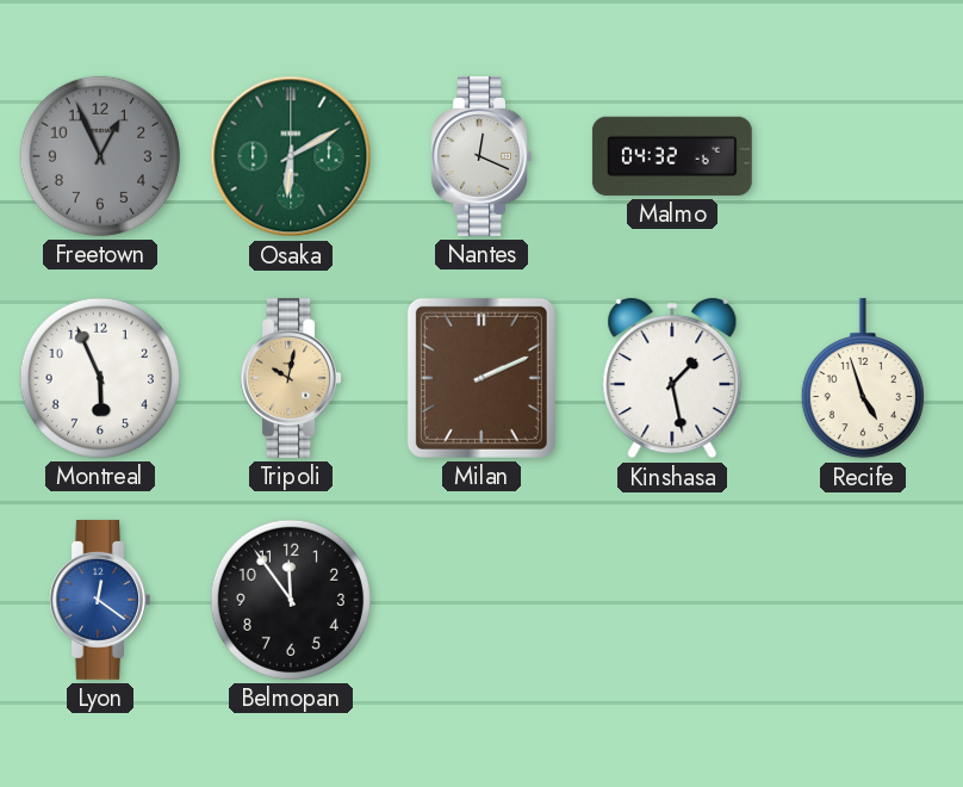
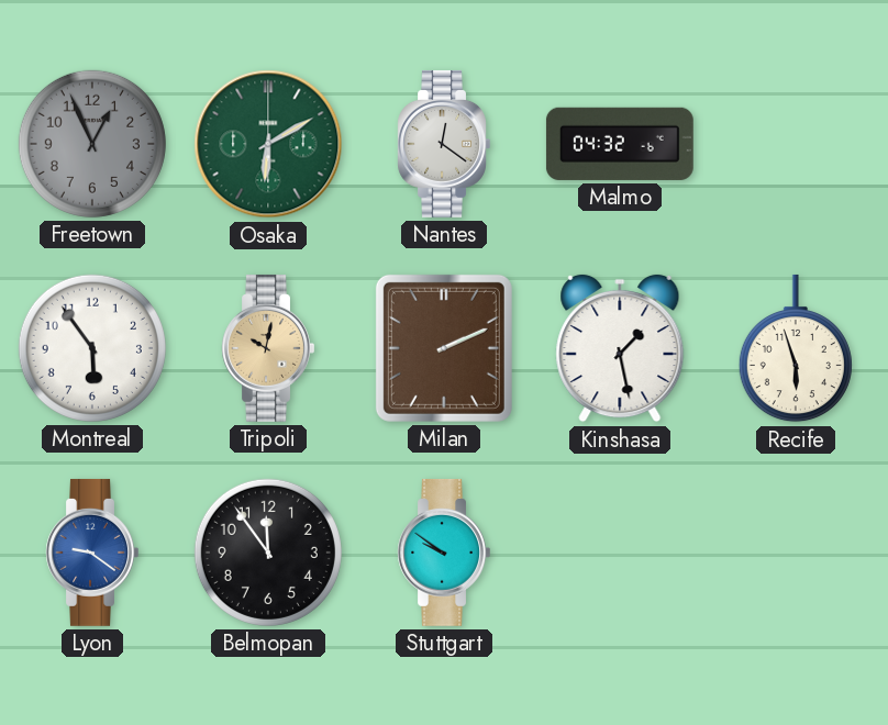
Nantes: 12:19 -> 12:21 (444, 144)
Montreal: 5:56 -> 5:54 (92, 348)
Recife: 4:57 -> 5:57 (796, 348)
Lyon: 12:21 -> 9:21 (92, 553)
Stuttgart: none -> 9:51 (444, 553)
